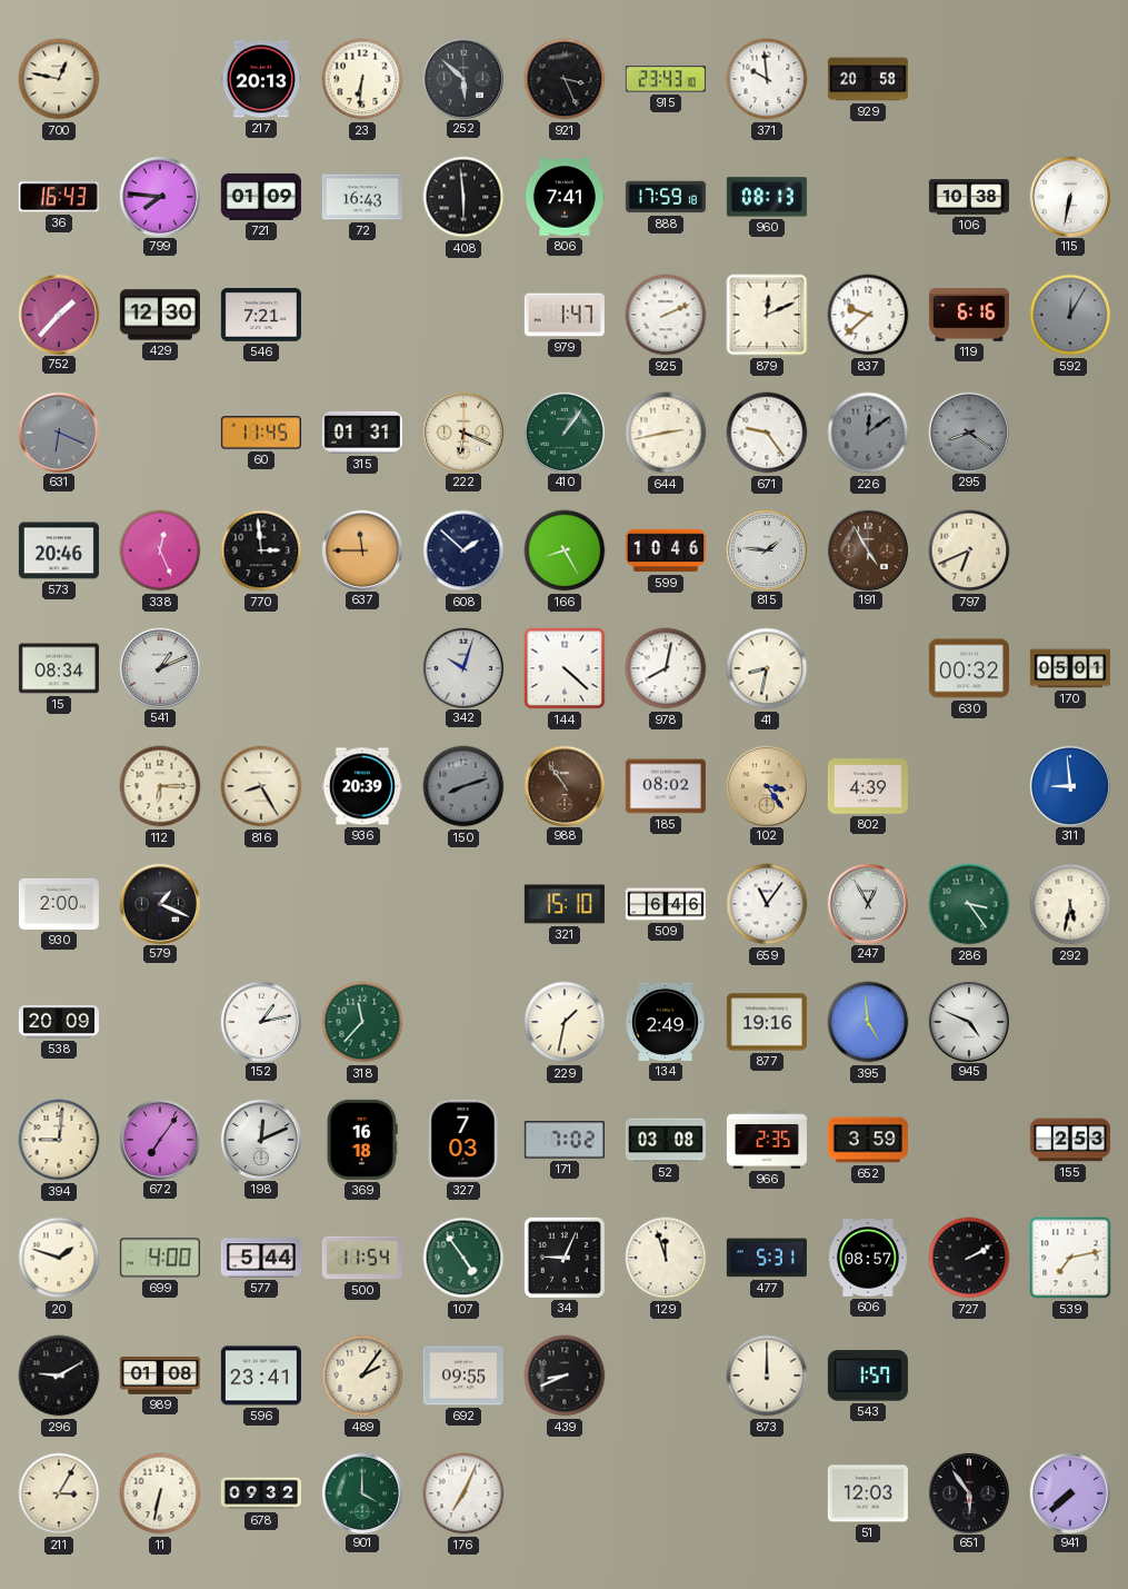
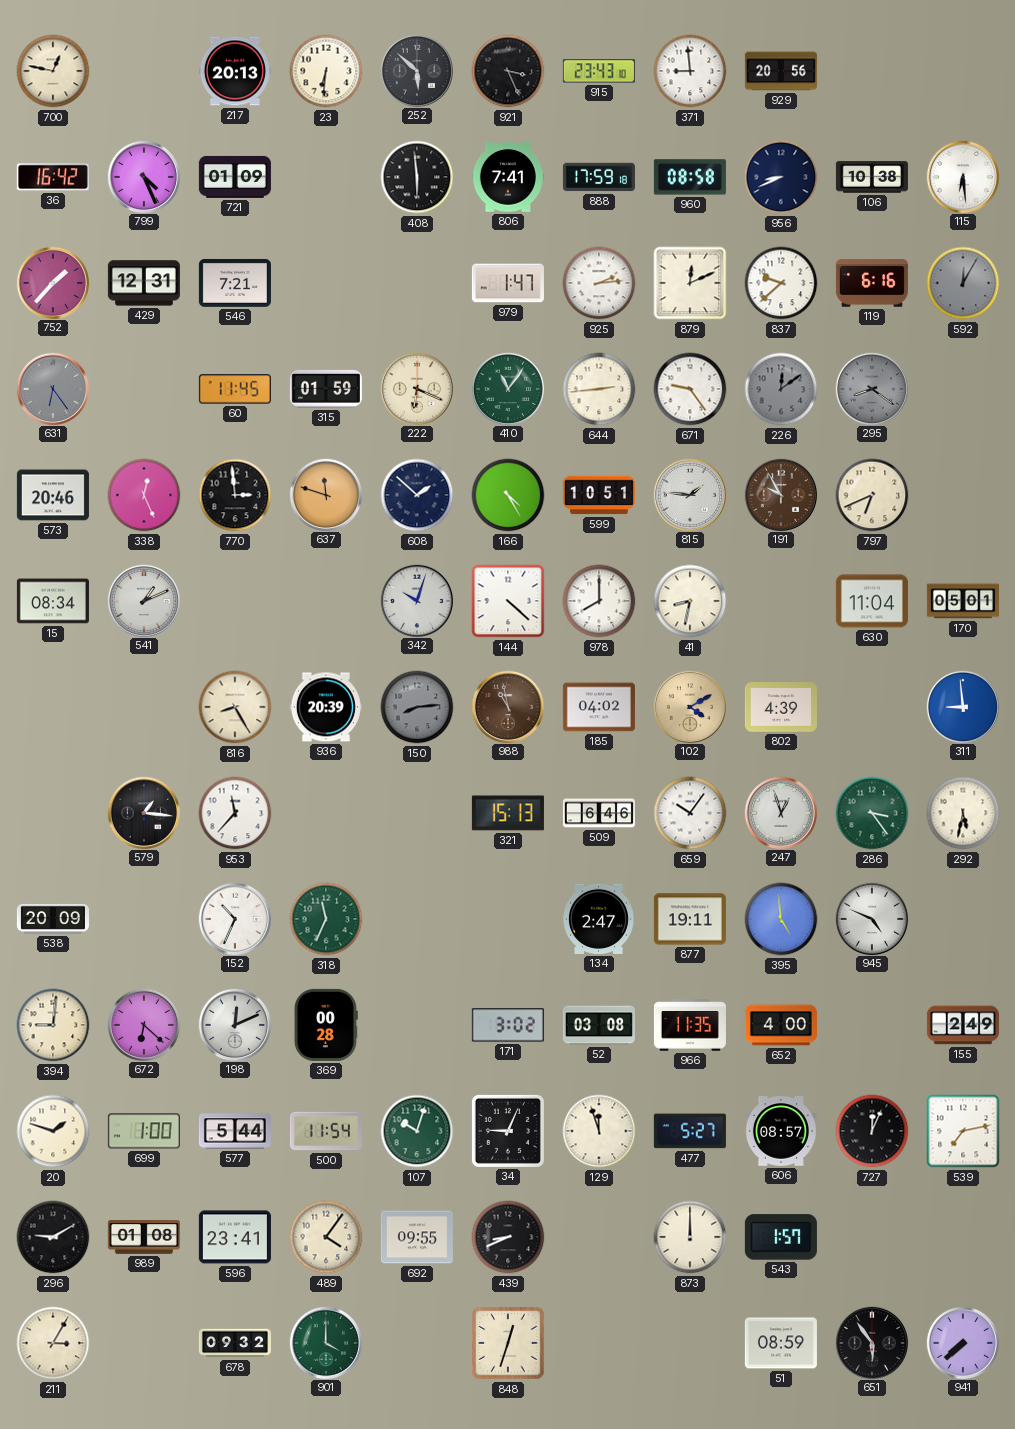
371: 9:59 -> 8:59 (690, 71)
929: 20:58 -> 20:56 (781, 71)
36: 16:43 -> 16:42 (53, 177)
799: 7:46 -> 4:26 (143, 176)
72: 16:43 -> none (362, 197)
960: 08:13 -> 08:58 (690, 177)
956: none -> 8:41 (781, 177)
115: 6:32 -> 6:29 (962, 176)
429: 12:30 -> 12:31 (144, 283)
925: 2:11 -> 2:14 (599, 283)
631: 6:19 -> 6:24 (52, 388)
315: 01:31 -> 01:59 (326, 389)
410: 1:06 -> 11:06 (507, 388)
644: 2:43 -> 2:44 (599, 389)
637: 11:45 -> 11:48 (325, 494)
166: 8:25 -> 4:25 (508, 495)
599: 10:46 -> 10:51 (599, 495)
191: 4:55 -> 9:55 (780, 494)
978: 8:02 -> 8:00 (599, 601)
630: 00:32 -> 11:04 (872, 601)
112: 6:15 -> none (160, 786)
150: 8:12 -> 8:14 (417, 707)
988: 10:54 -> 10:58 (507, 706)
185: 08:02 -> 04:02 (599, 707)
102: 3:24 -> 4:10 (689, 706)
930: 2:00 -> none (59, 904)
579: 1:19 -> 1:16 (143, 812)
953: none -> 11:37 (235, 813)
321: 15:10 -> 15:13 (508, 813)
659: 11:06 -> 10:06 (690, 813)
247: 12:55 -> 12:57 (780, 812)
152: 1:13 -> 10:34 (234, 918)
318: 11:37 -> 11:34 (326, 919)
229: 1:32 -> none (565, 1022)
134: 2:49 -> 2:47 (599, 919)
877: 19:16 -> 19:11 (690, 919)
672: 7:06 -> 6:22 (143, 1024)
369: 16:18 -> 00:28 (326, 1025)
327: 7:03 -> none (463, 1140)
171: 7:02 -> 3:02 (508, 1025)
966: 2:35 -> 11:35 (690, 1025)
652: 3:59 -> 4:00 (781, 1025)
155: 2:53 -> 2:49 (963, 1025)
699: 4:00 -> 1:00 (144, 1131)
107: 4:54 -> 10:03 (417, 1131)
477: 5:31 -> 5:27 (690, 1131)
727: 2:10 -> 12:04 (872, 1131)
489: 2:06 -> 4:06 (326, 1237)
11: 6:32 -> none (160, 1493)
176: 7:04 -> none (463, 1493)
848: none -> 12:33 (508, 1343)
51: 12:03 -> 08:59 (781, 1343)
